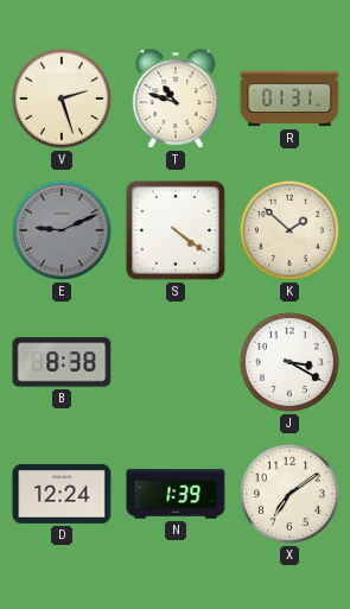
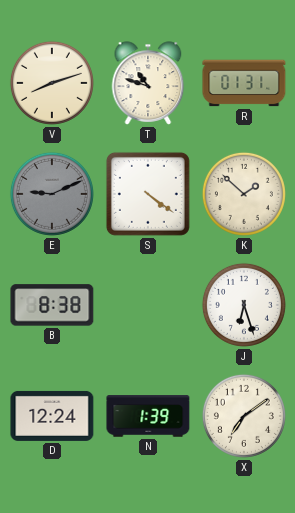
V: 2:27 -> 8:12 (52, 83)
J: 3:20 -> 6:27 (244, 305)
